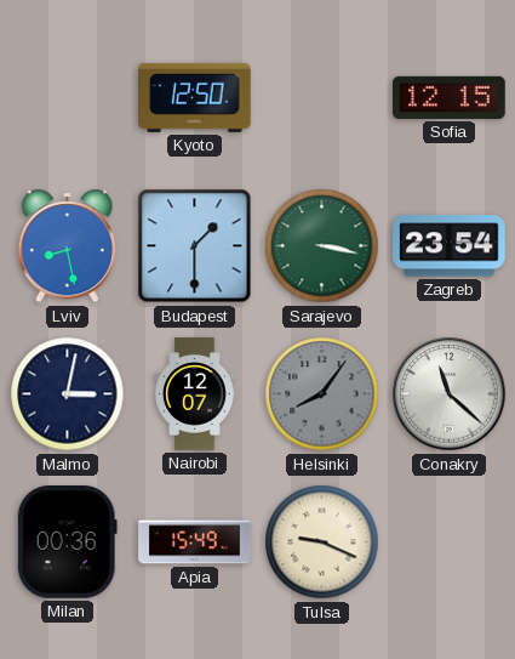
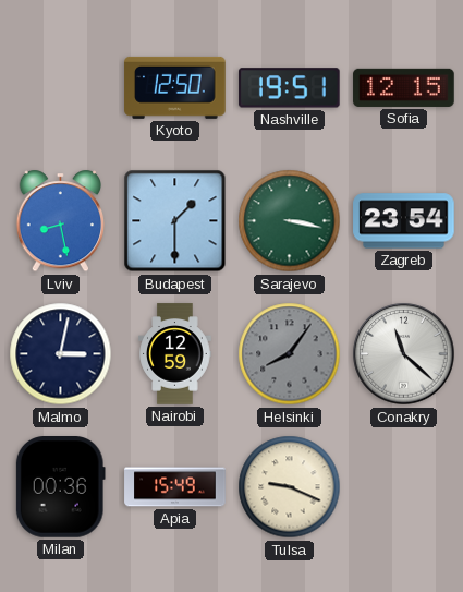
Nashville: none -> 19:51 (289, 88)
Nairobi: 12:07 -> 12:59 (175, 354)
